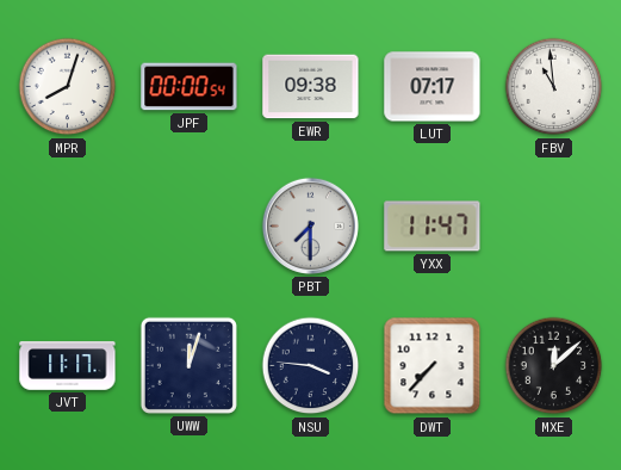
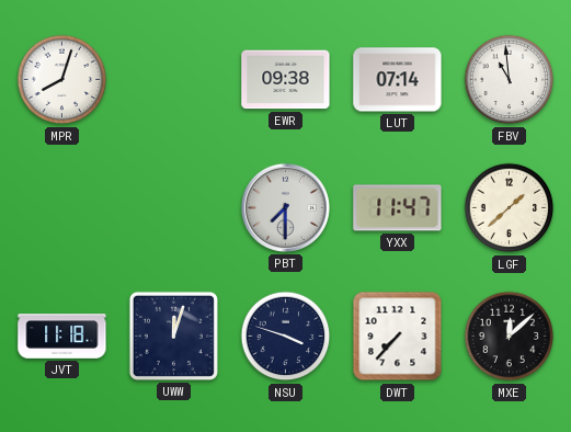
JPF: 00:00 -> none (190, 87)
LUT: 07:17 -> 07:14 (398, 80)
LGF: none -> 1:38 (510, 208)
JVT: 11:17 -> 11:18 (62, 337)
NSU: 3:46 -> 3:48 (286, 337)
